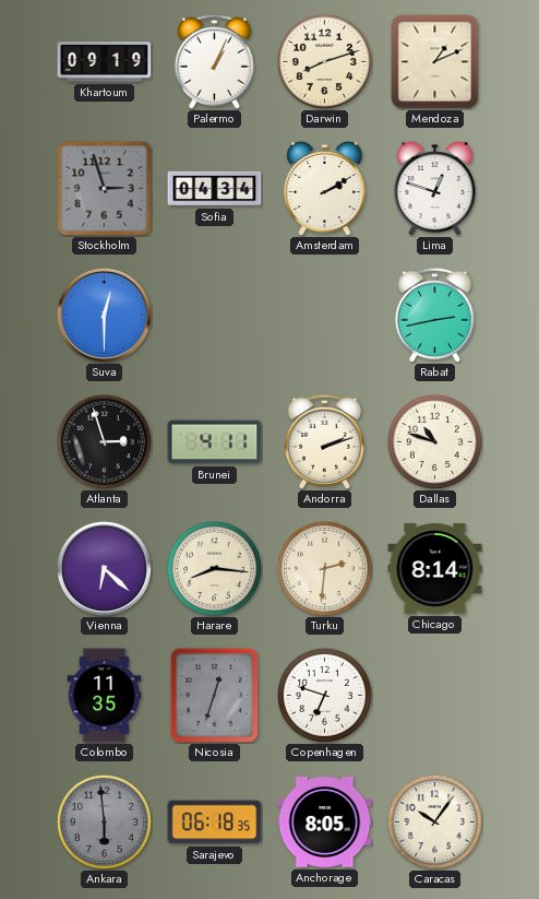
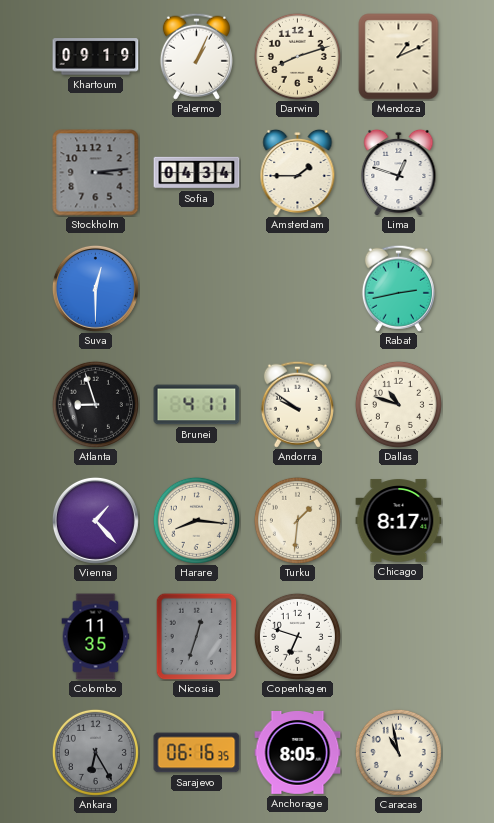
Stockholm: 2:57 -> 3:14 (96, 173)
Amsterdam: 2:10 -> 1:45 (298, 172)
Atlanta: 2:57 -> 8:57 (95, 404)
Andorra: 2:12 -> 9:51 (297, 404)
Vienna: 6:22 -> 1:23 (95, 520)
Turku: 2:31 -> 1:31 (297, 520)
Chicago: 8:14 -> 8:17 (399, 521)
Ankara: 5:59 -> 6:25 (95, 752)
Sarajevo: 06:18 -> 06:16 (197, 753)
Caracas: 10:06 -> 10:58 (398, 752)
